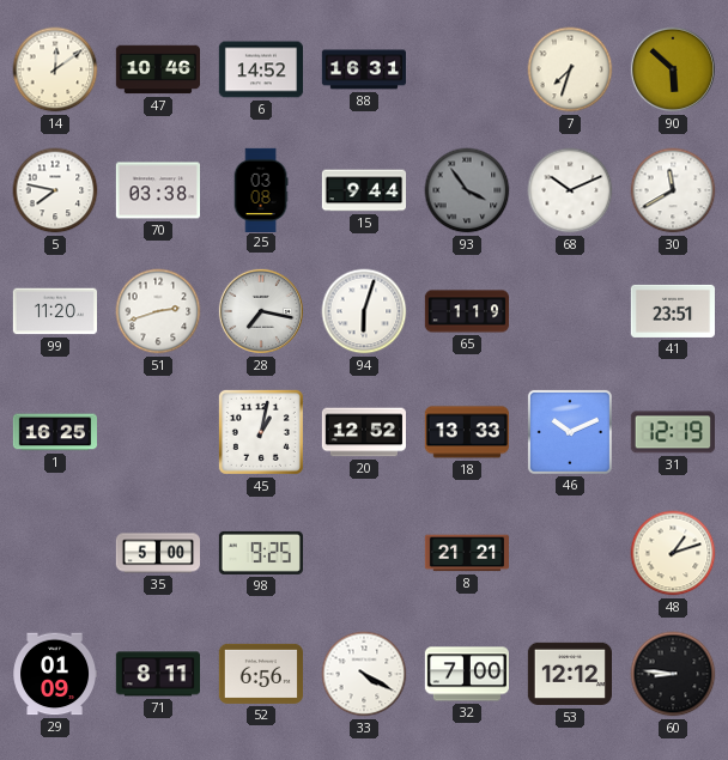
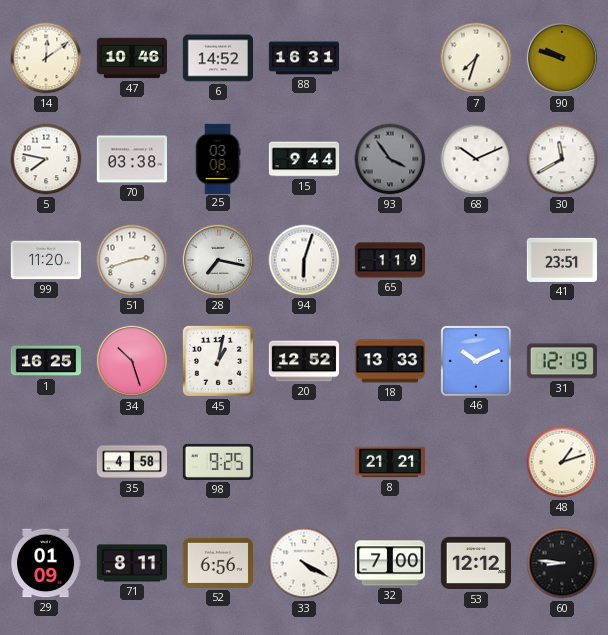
90: 5:52 -> 9:48 (562, 58)
34: none -> 10:27 (132, 361)
35: 5:00 -> 4:58 (131, 462)
